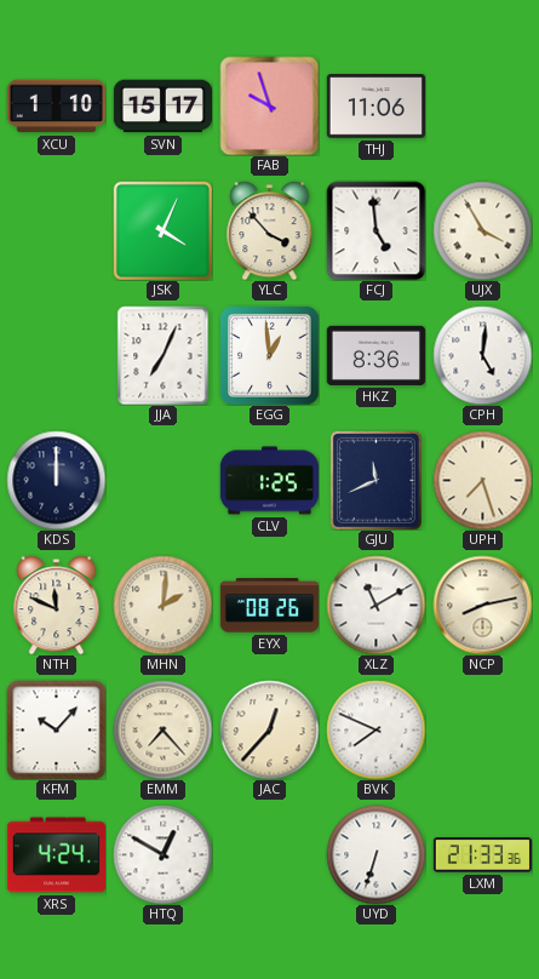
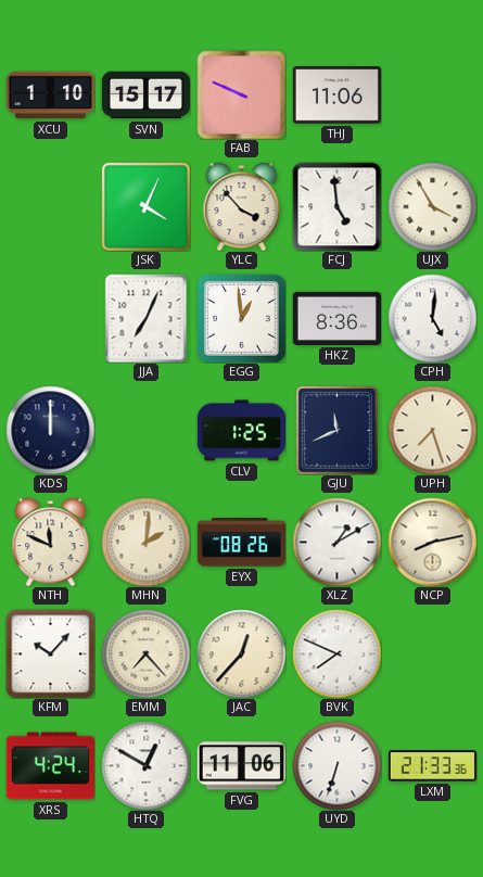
FAB: 9:57 -> 9:49 (241, 94)
XLZ: 11:10 -> 1:10 (336, 542)
FVG: none -> 11:06 (241, 766)
